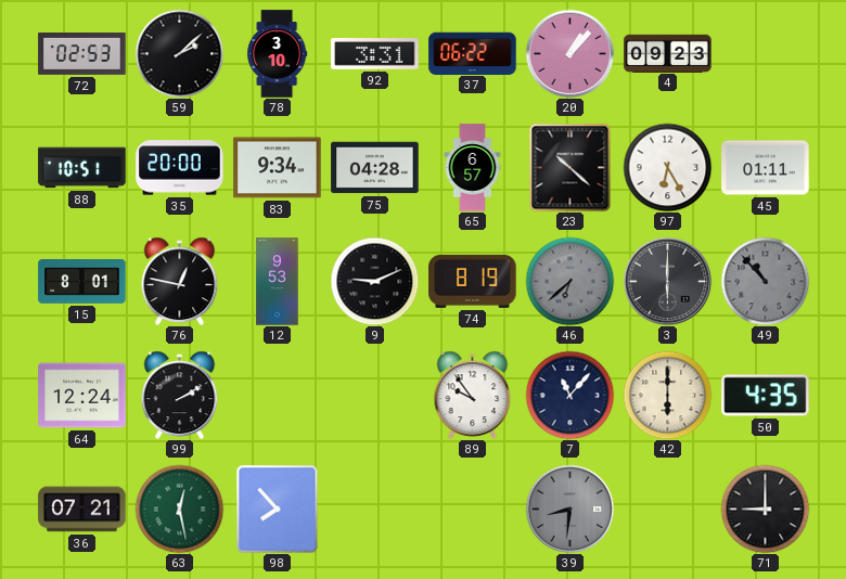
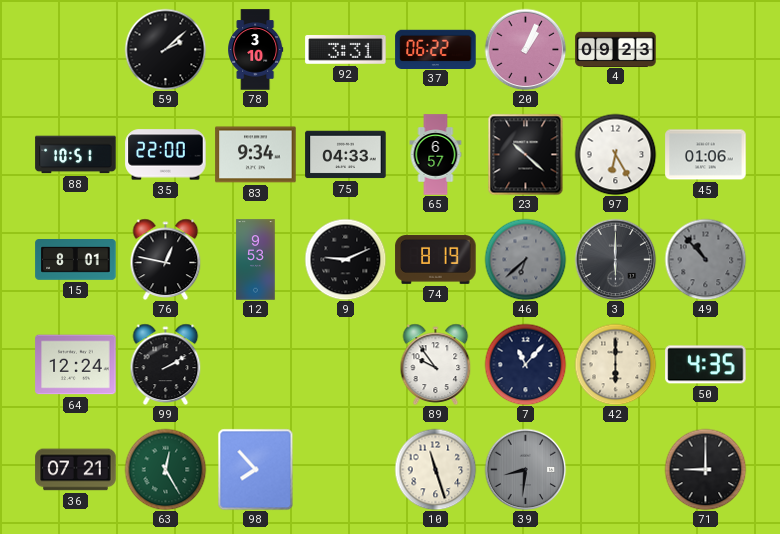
72: 02:53 -> none (82, 53)
20: 1:07 -> 1:04 (525, 49)
35: 20:00 -> 22:00 (166, 155)
75: 04:28 -> 04:33 (346, 155)
45: 01:11 -> 01:06 (706, 155)
63: 12:28 -> 12:25 (165, 469)
10: none -> 11:27 (435, 469)
